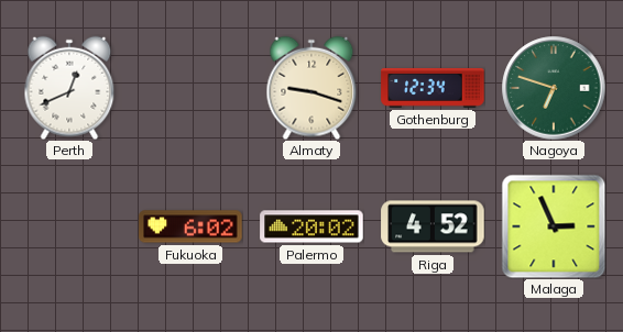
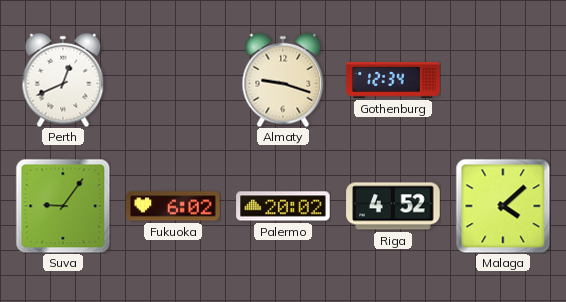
Nagoya: 6:48 -> none (554, 88)
Suva: none -> 9:06 (63, 206)
Malaga: 2:56 -> 4:08 (503, 206)
